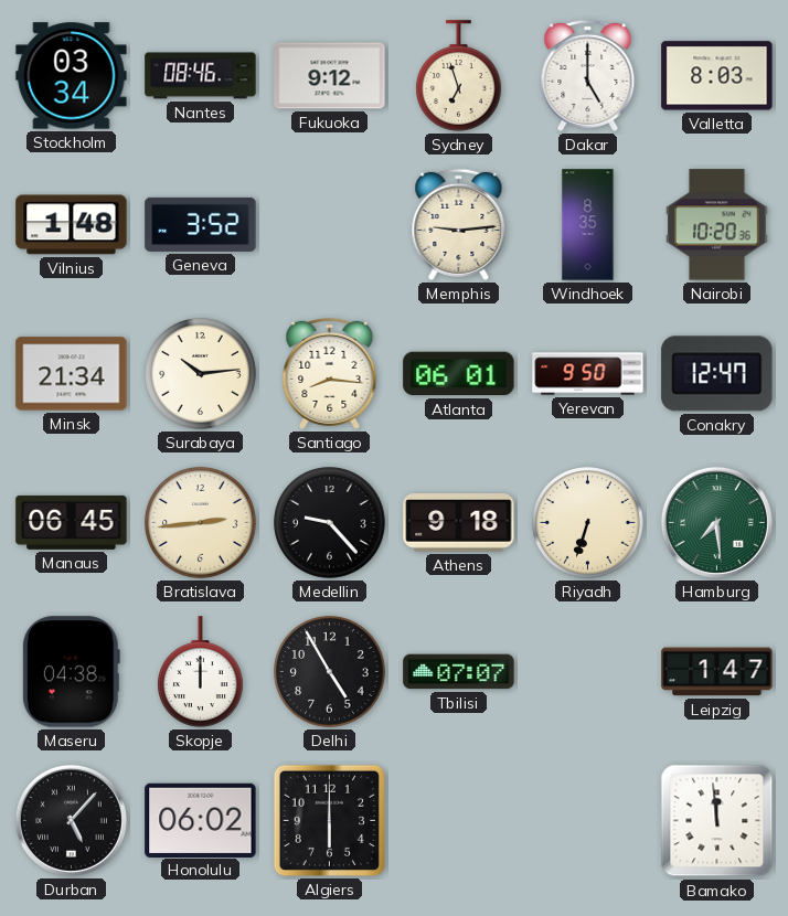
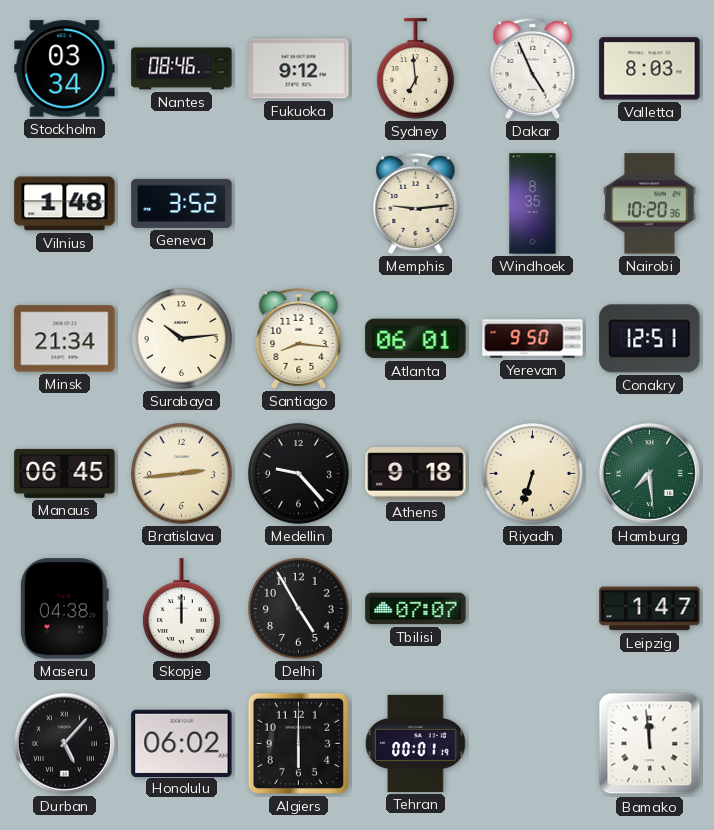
Sydney: 6:57 -> 6:59 (416, 69)
Dakar: 5:00 -> 4:56 (533, 68)
Conakry: 12:47 -> 12:51 (650, 339)
Tehran: none -> 00:01 (416, 743)
